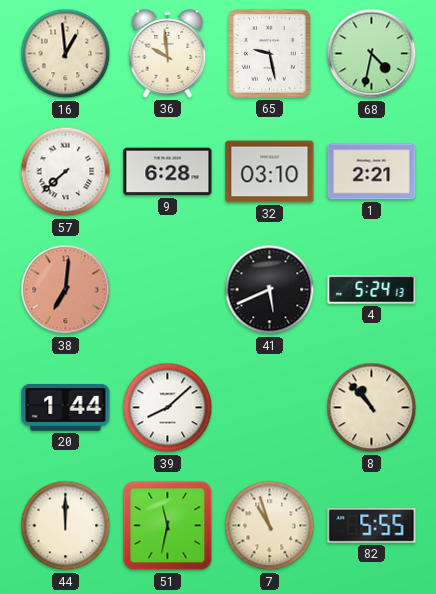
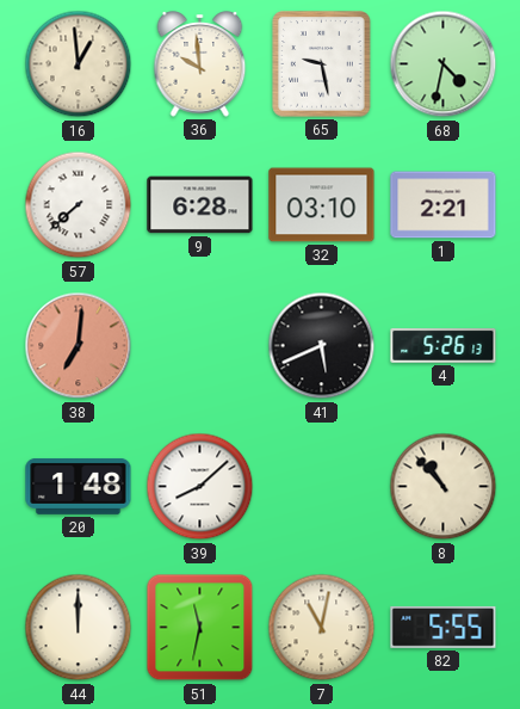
4: 5:24 -> 5:26 (444, 346)
20: 1:44 -> 1:48 (79, 486)
7: 10:57 -> 11:02 (322, 628)
